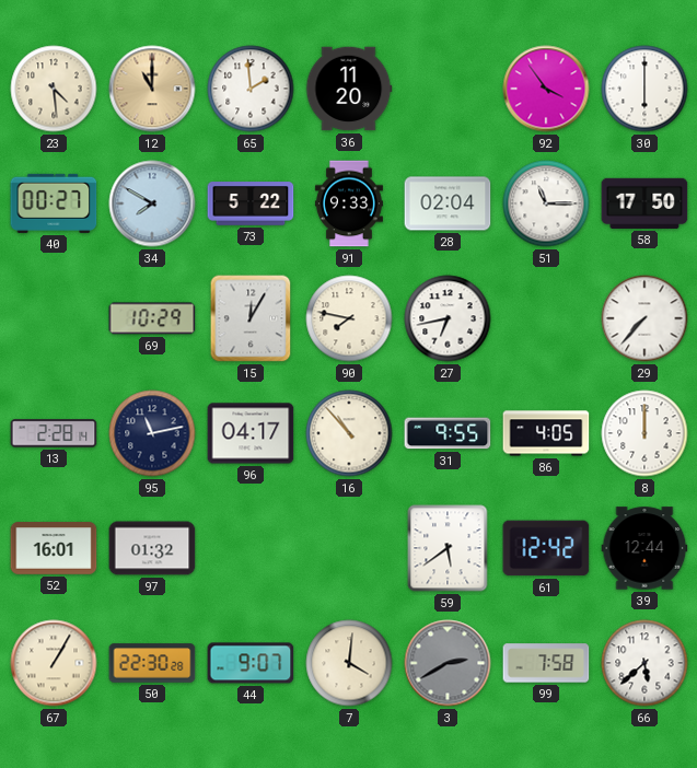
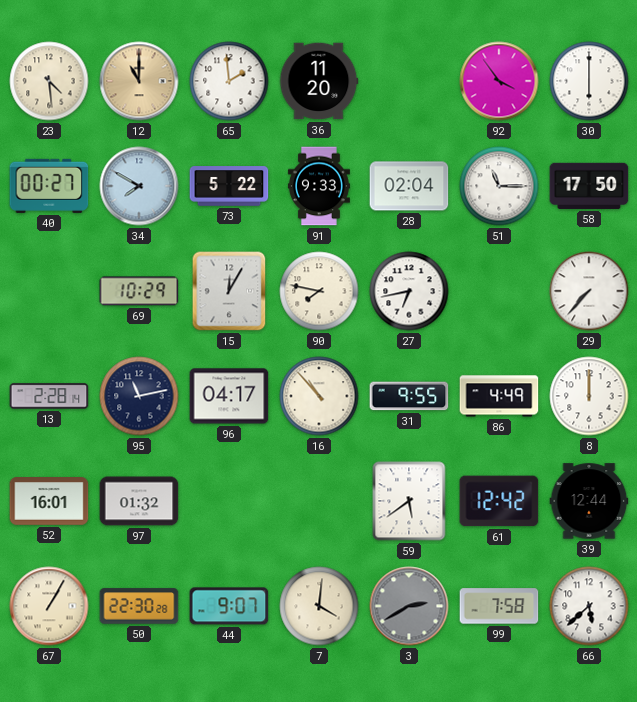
86: 4:05 -> 4:49 (499, 396)
